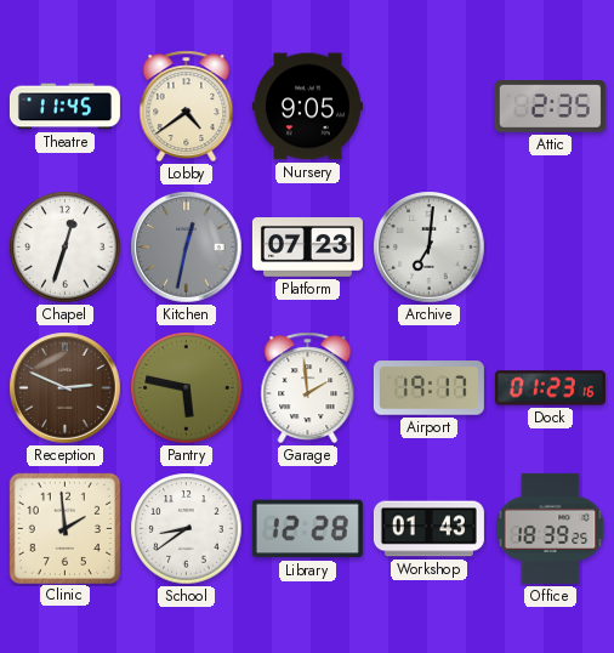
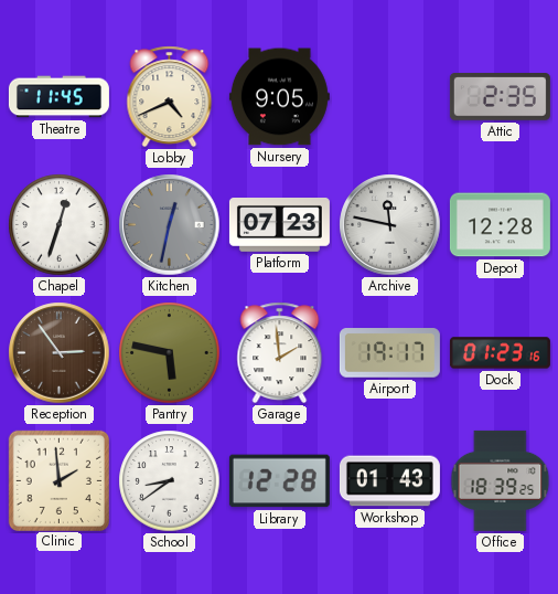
Lobby: 4:39 -> 4:41 (170, 97)
Archive: 7:01 -> 11:47 (390, 225)
Depot: none -> 12:28 (500, 225)
Reception: 2:49 -> 2:54 (60, 353)
